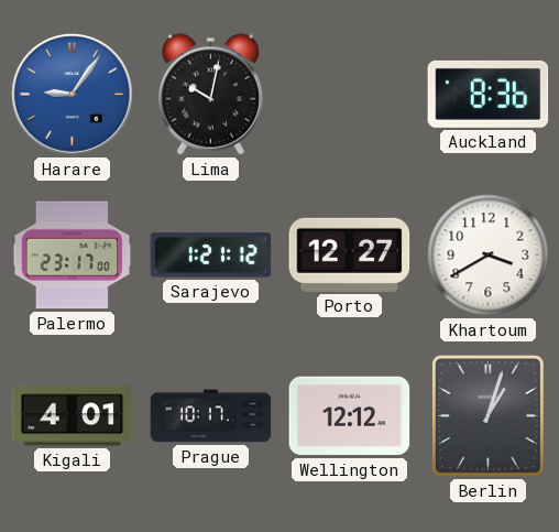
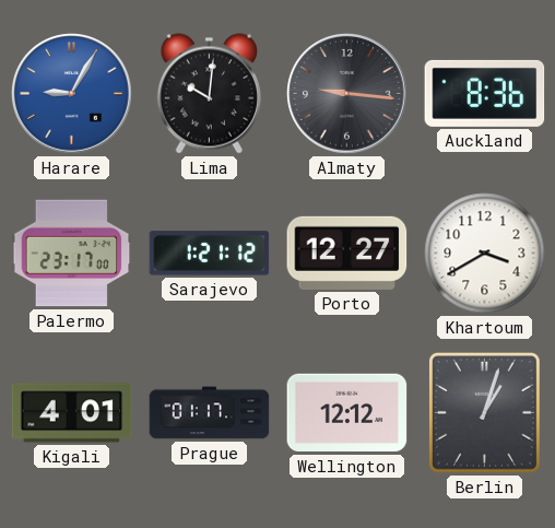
Harare: 9:06 -> 9:05 (72, 94)
Lima: 10:02 -> 10:01 (209, 94)
Almaty: none -> 9:16 (347, 94)
Prague: 10:17 -> 01:17 (210, 413)
